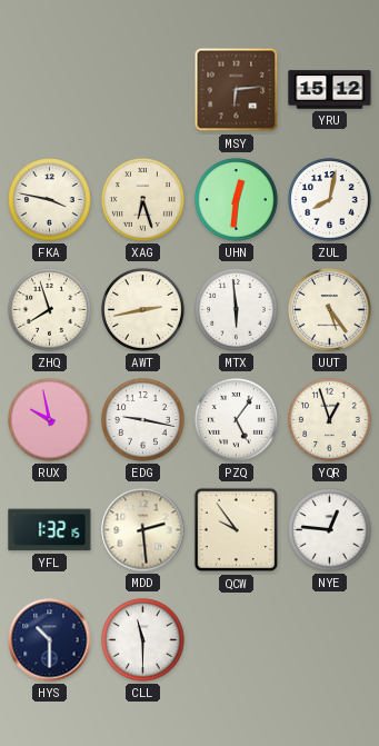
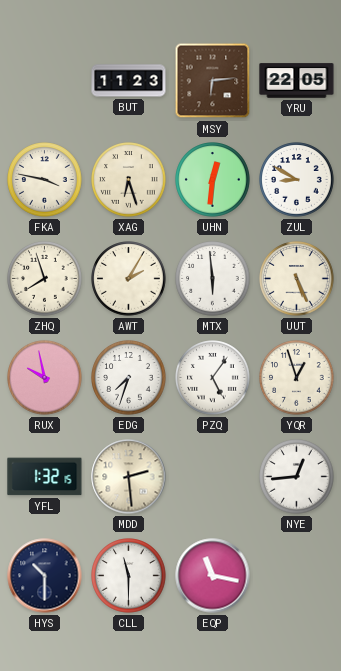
BUT: none -> 11:23 (129, 81)
YRU: 15:12 -> 22:05 (297, 81)
ZUL: 8:02 -> 8:50 (297, 180)
AWT: 2:43 -> 2:05 (129, 279)
UUT: 5:24 -> 5:26 (297, 279)
EDG: 9:17 -> 7:33 (129, 378)
QCW: 9:54 -> none (237, 530)
NYE: 12:46 -> 12:44 (297, 477)
EQP: none -> 11:17 (213, 576)
